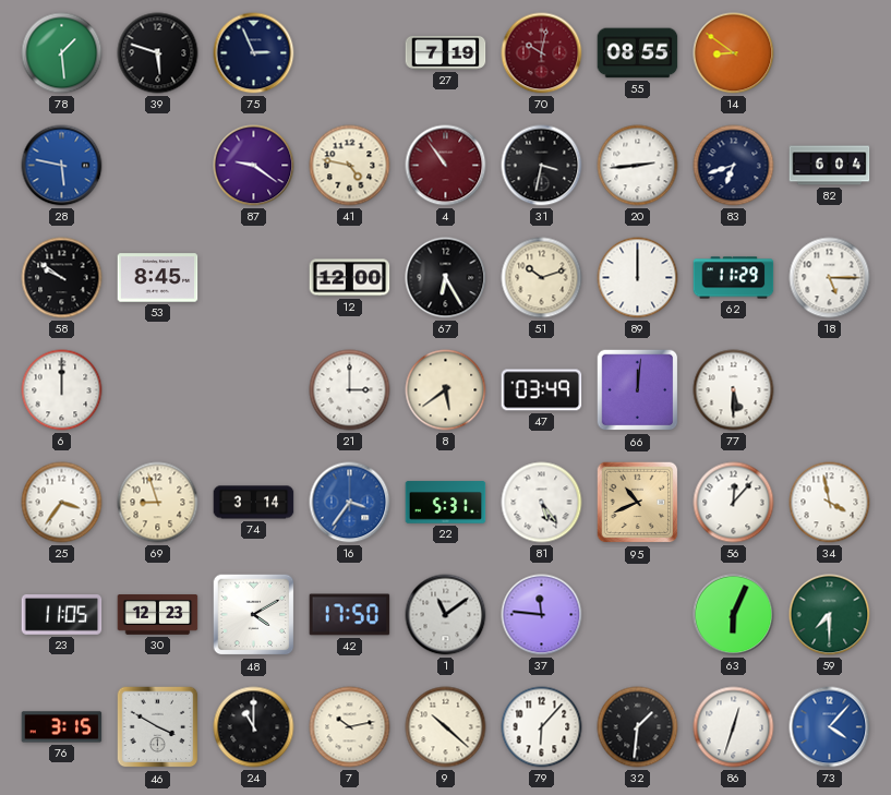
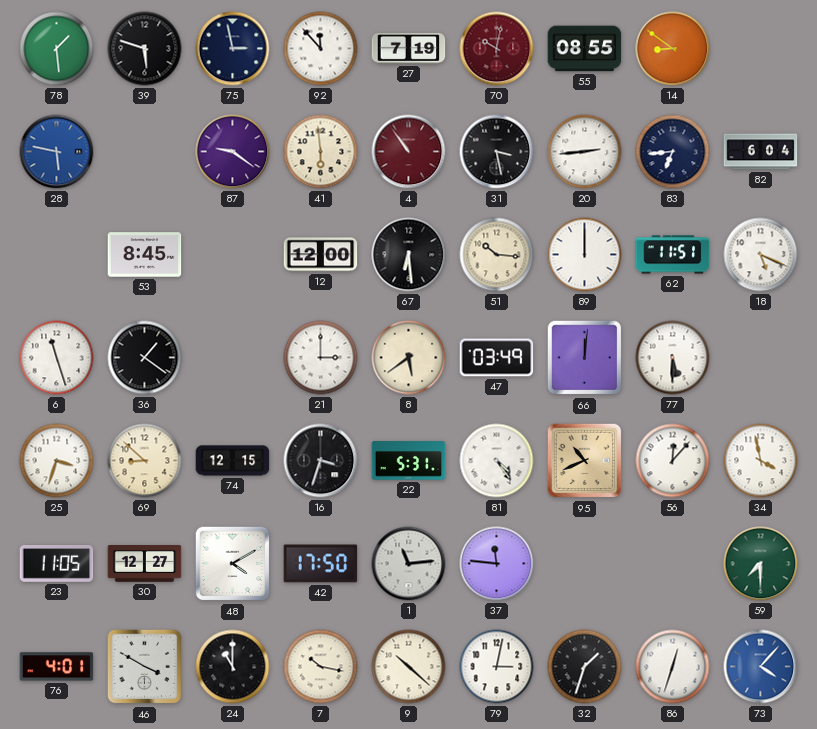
75: 2:56 -> 2:58 (233, 49)
92: none -> 11:53 (321, 49)
41: 4:47 -> 5:59 (321, 152)
31: 3:32 -> 3:28 (497, 152)
83: 6:42 -> 6:44 (673, 152)
58: 9:51 -> none (62, 278)
67: 6:25 -> 6:29 (409, 255)
51: 10:12 -> 10:16 (497, 255)
62: 11:29 -> 11:51 (673, 255)
18: 5:15 -> 5:19 (761, 255)
6: 12:00 -> 11:27 (57, 358)
36: none -> 1:21 (145, 358)
25: 3:36 -> 3:33 (57, 461)
69: 8:57 -> 8:52 (145, 461)
74: 3:14 -> 12:15 (233, 461)
16: 3:36 -> 3:33 (321, 461)
16 dial: blue -> black (321, 461)
81: 5:24 -> 4:24 (497, 461)
30: 12:23 -> 12:27 (145, 564)
1: 11:09 -> 11:14 (409, 564)
63: 6:04 -> none (734, 615)
76: 3:15 -> 4:01 (57, 667)
7: 10:13 -> 10:17 (321, 667)
79: 6:07 -> 3:02 (497, 667)
32: 1:31 -> 1:33 (585, 667)
